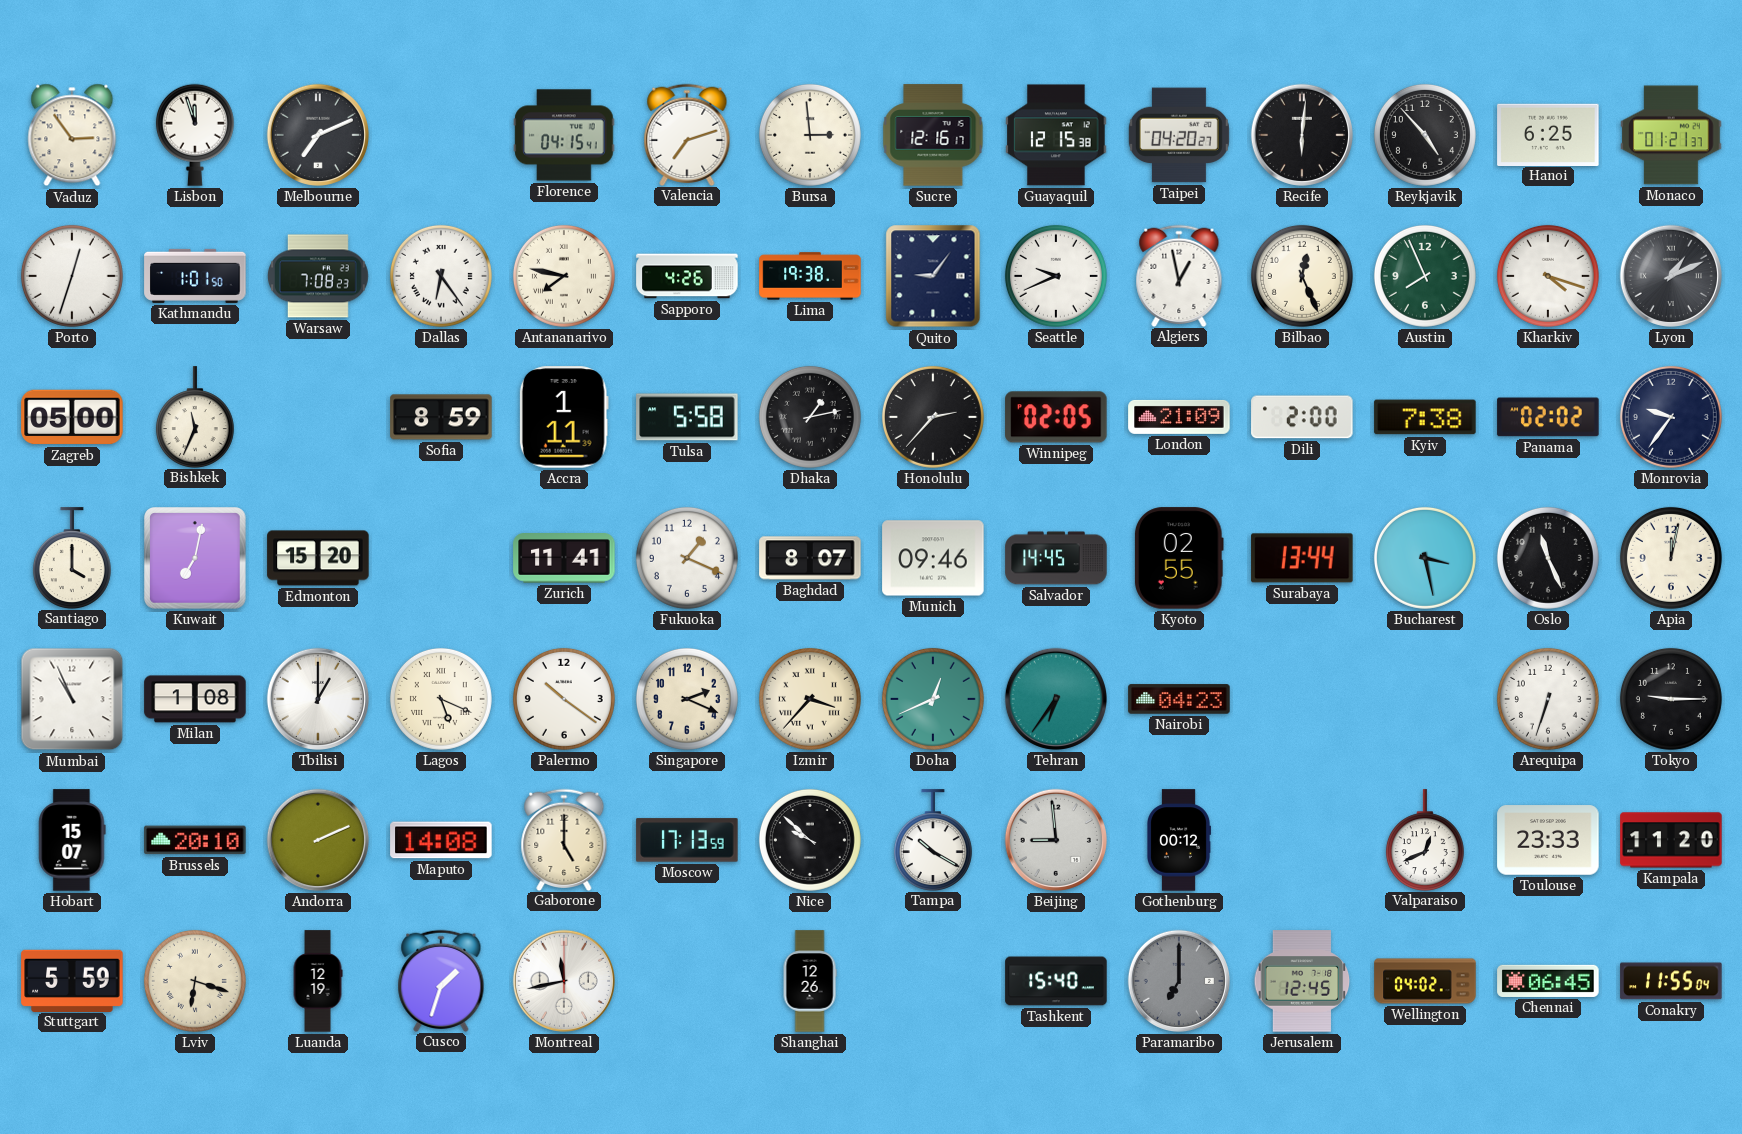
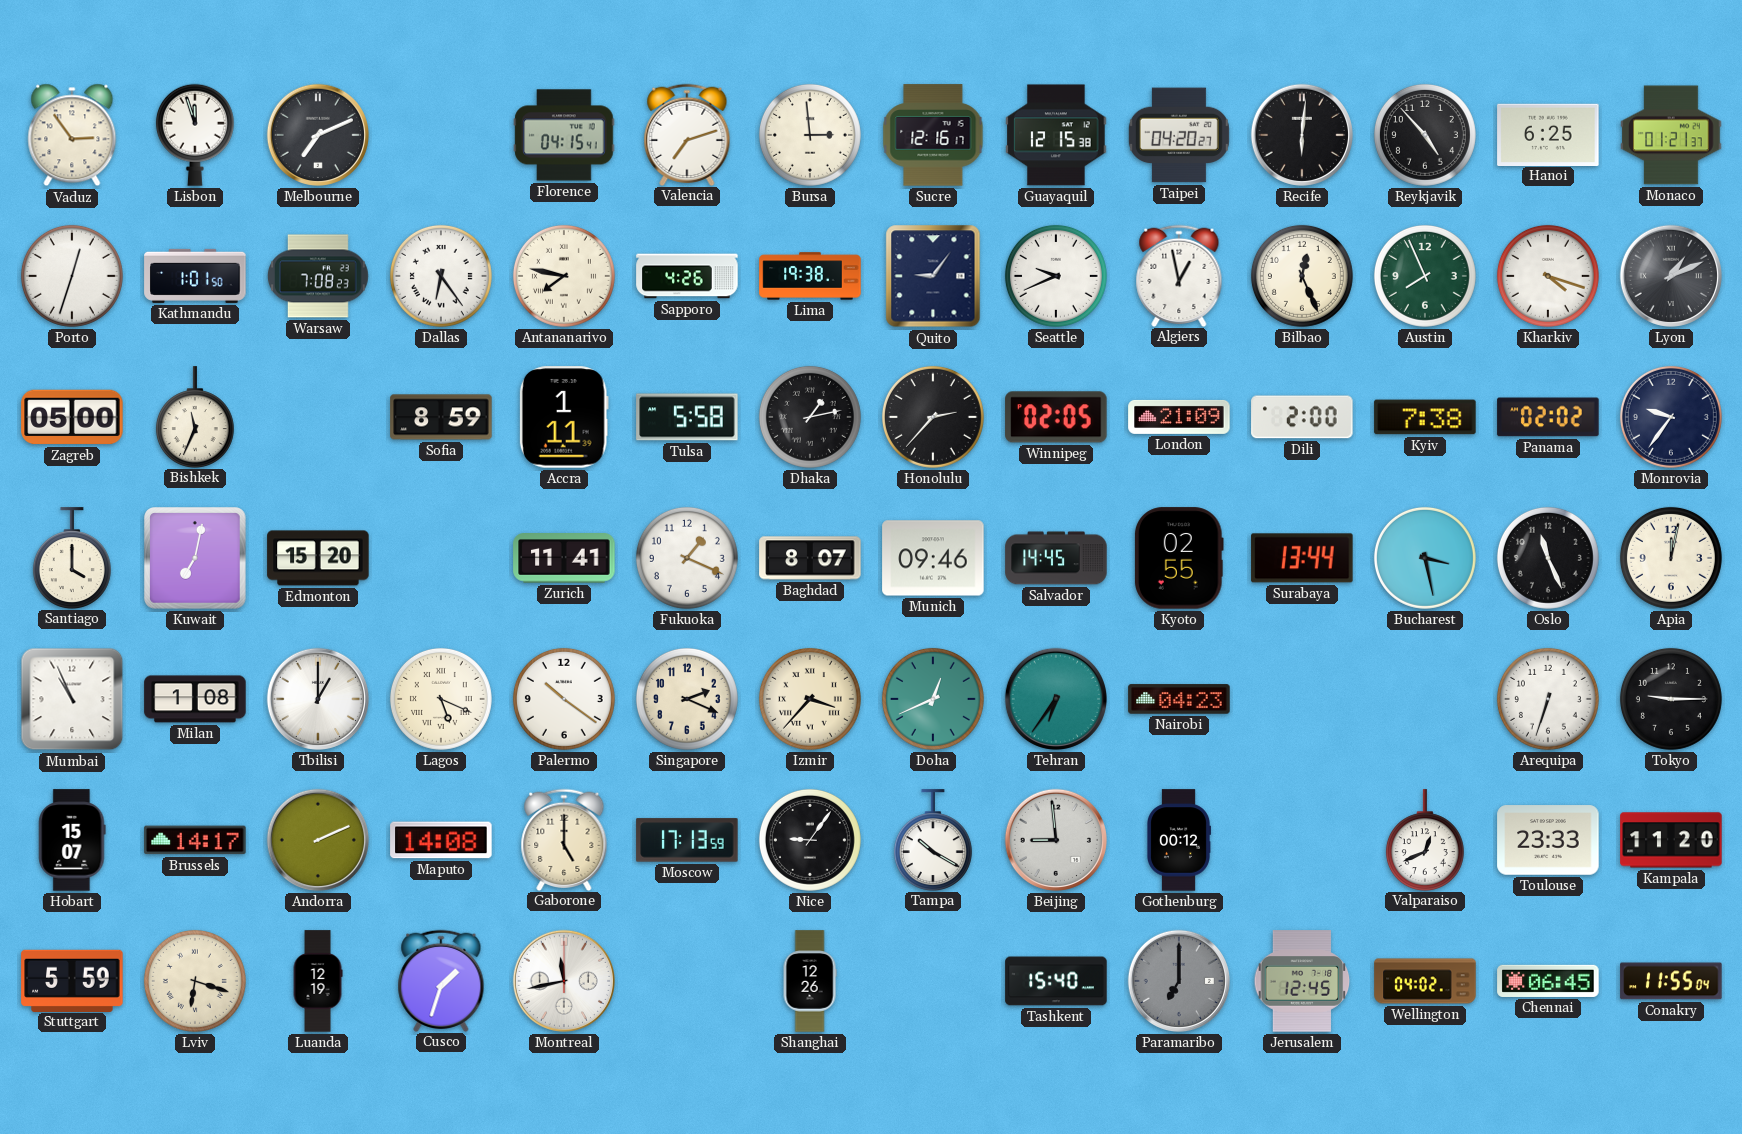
Brussels: 20:10 -> 14:17 (195, 840)
Nice: 9:52 -> 9:06 (810, 840)
